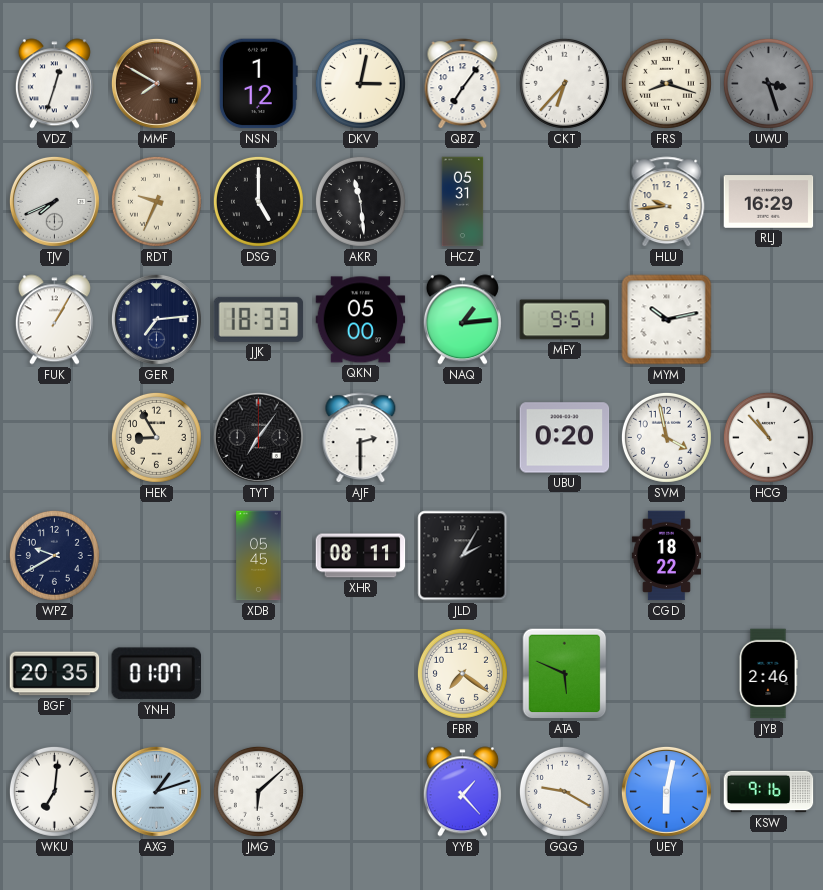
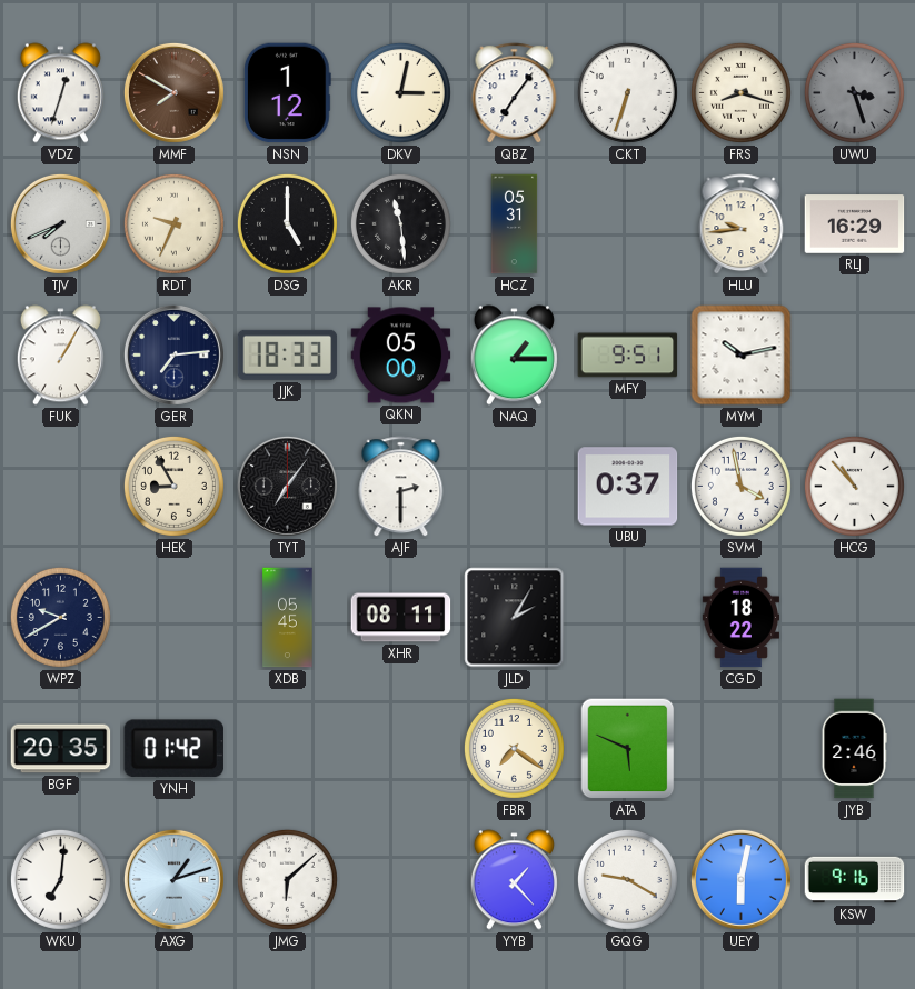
CKT: 6:37 -> 6:33 (627, 92)
NAQ: 1:14 -> 1:15 (514, 356)
UBU: 0:20 -> 0:37 (628, 487)
YNH: 01:07 -> 01:42 (173, 749)
